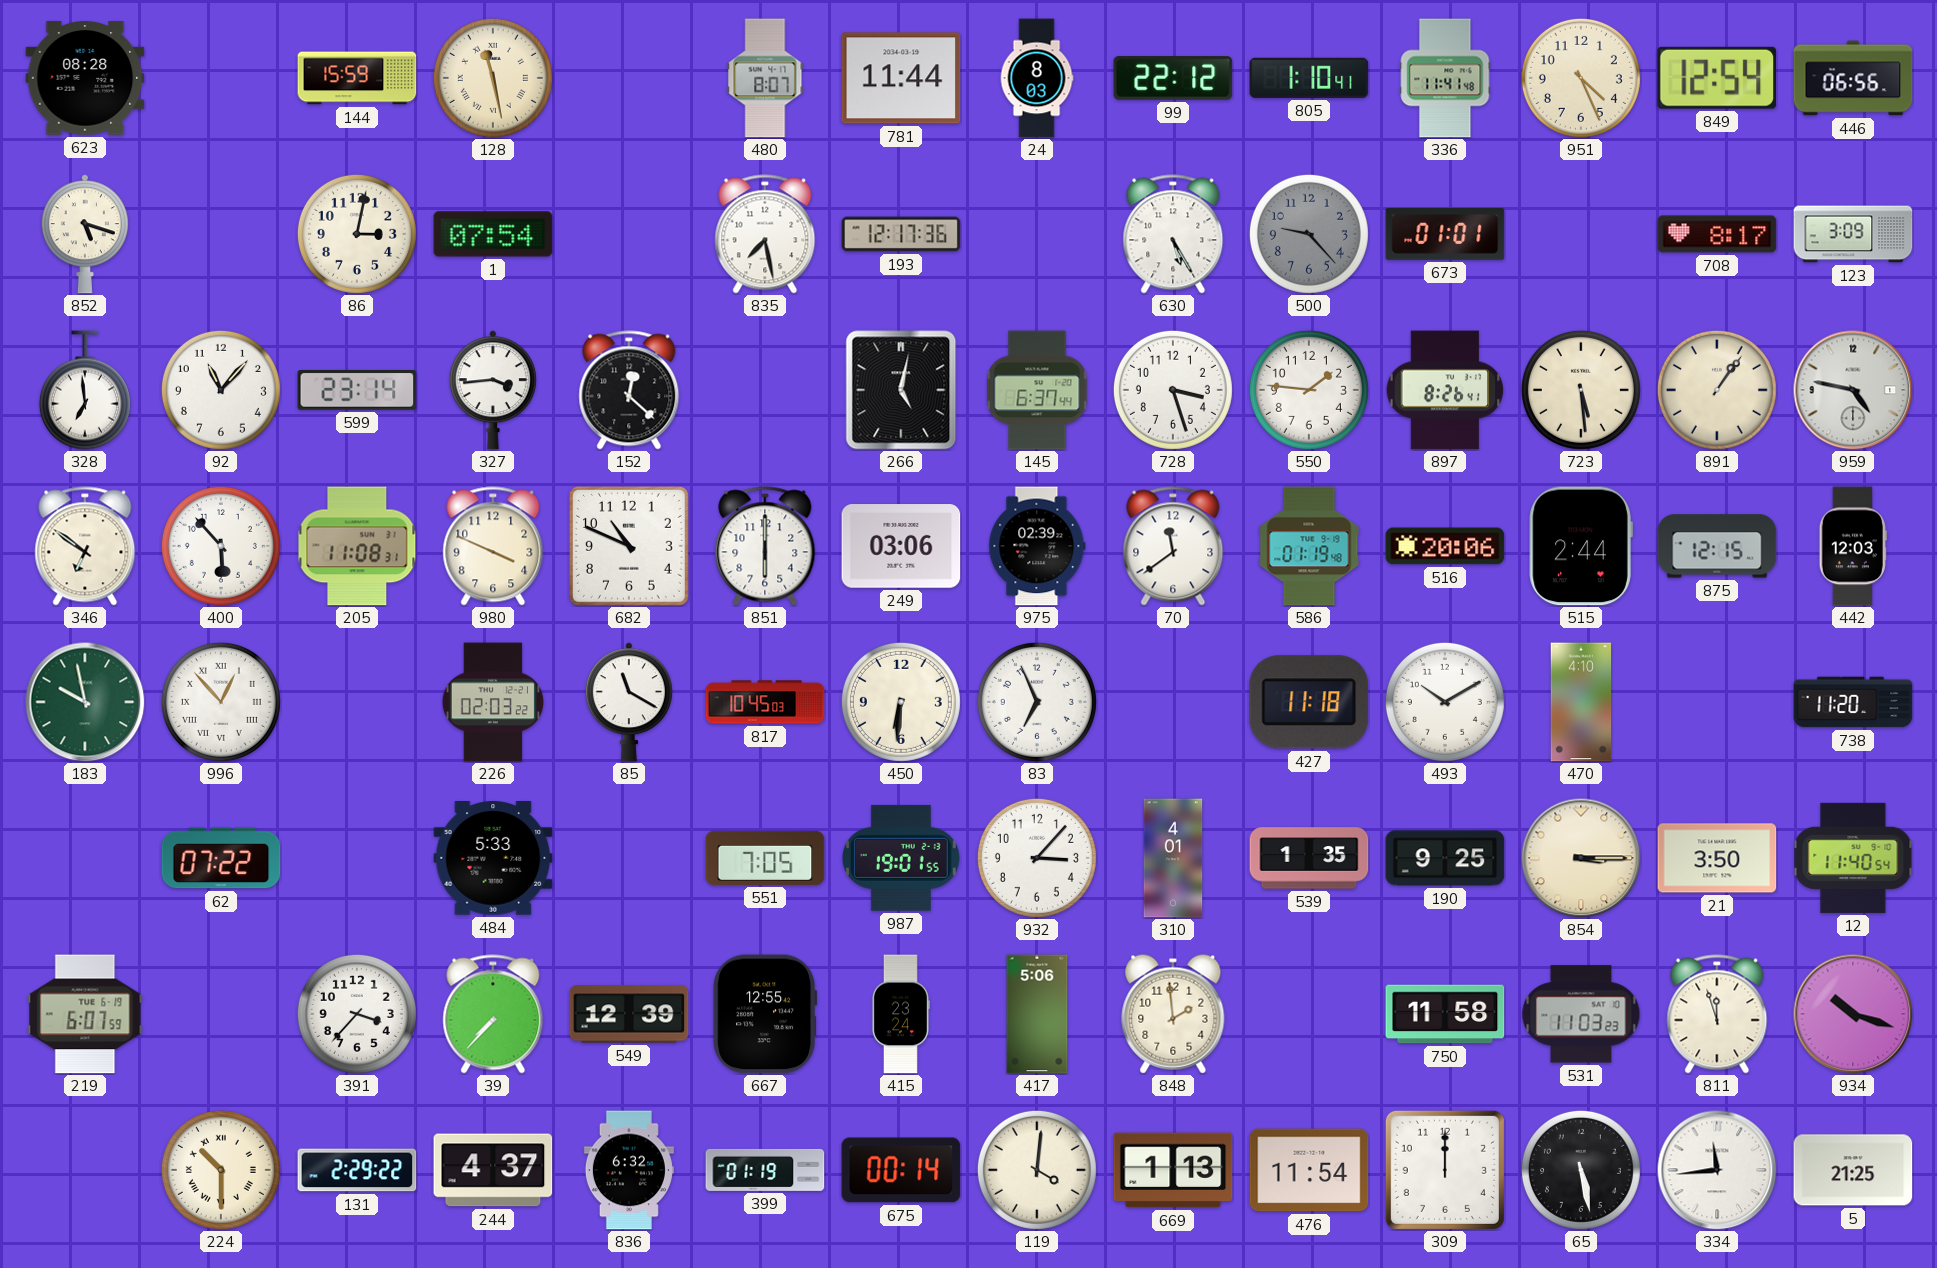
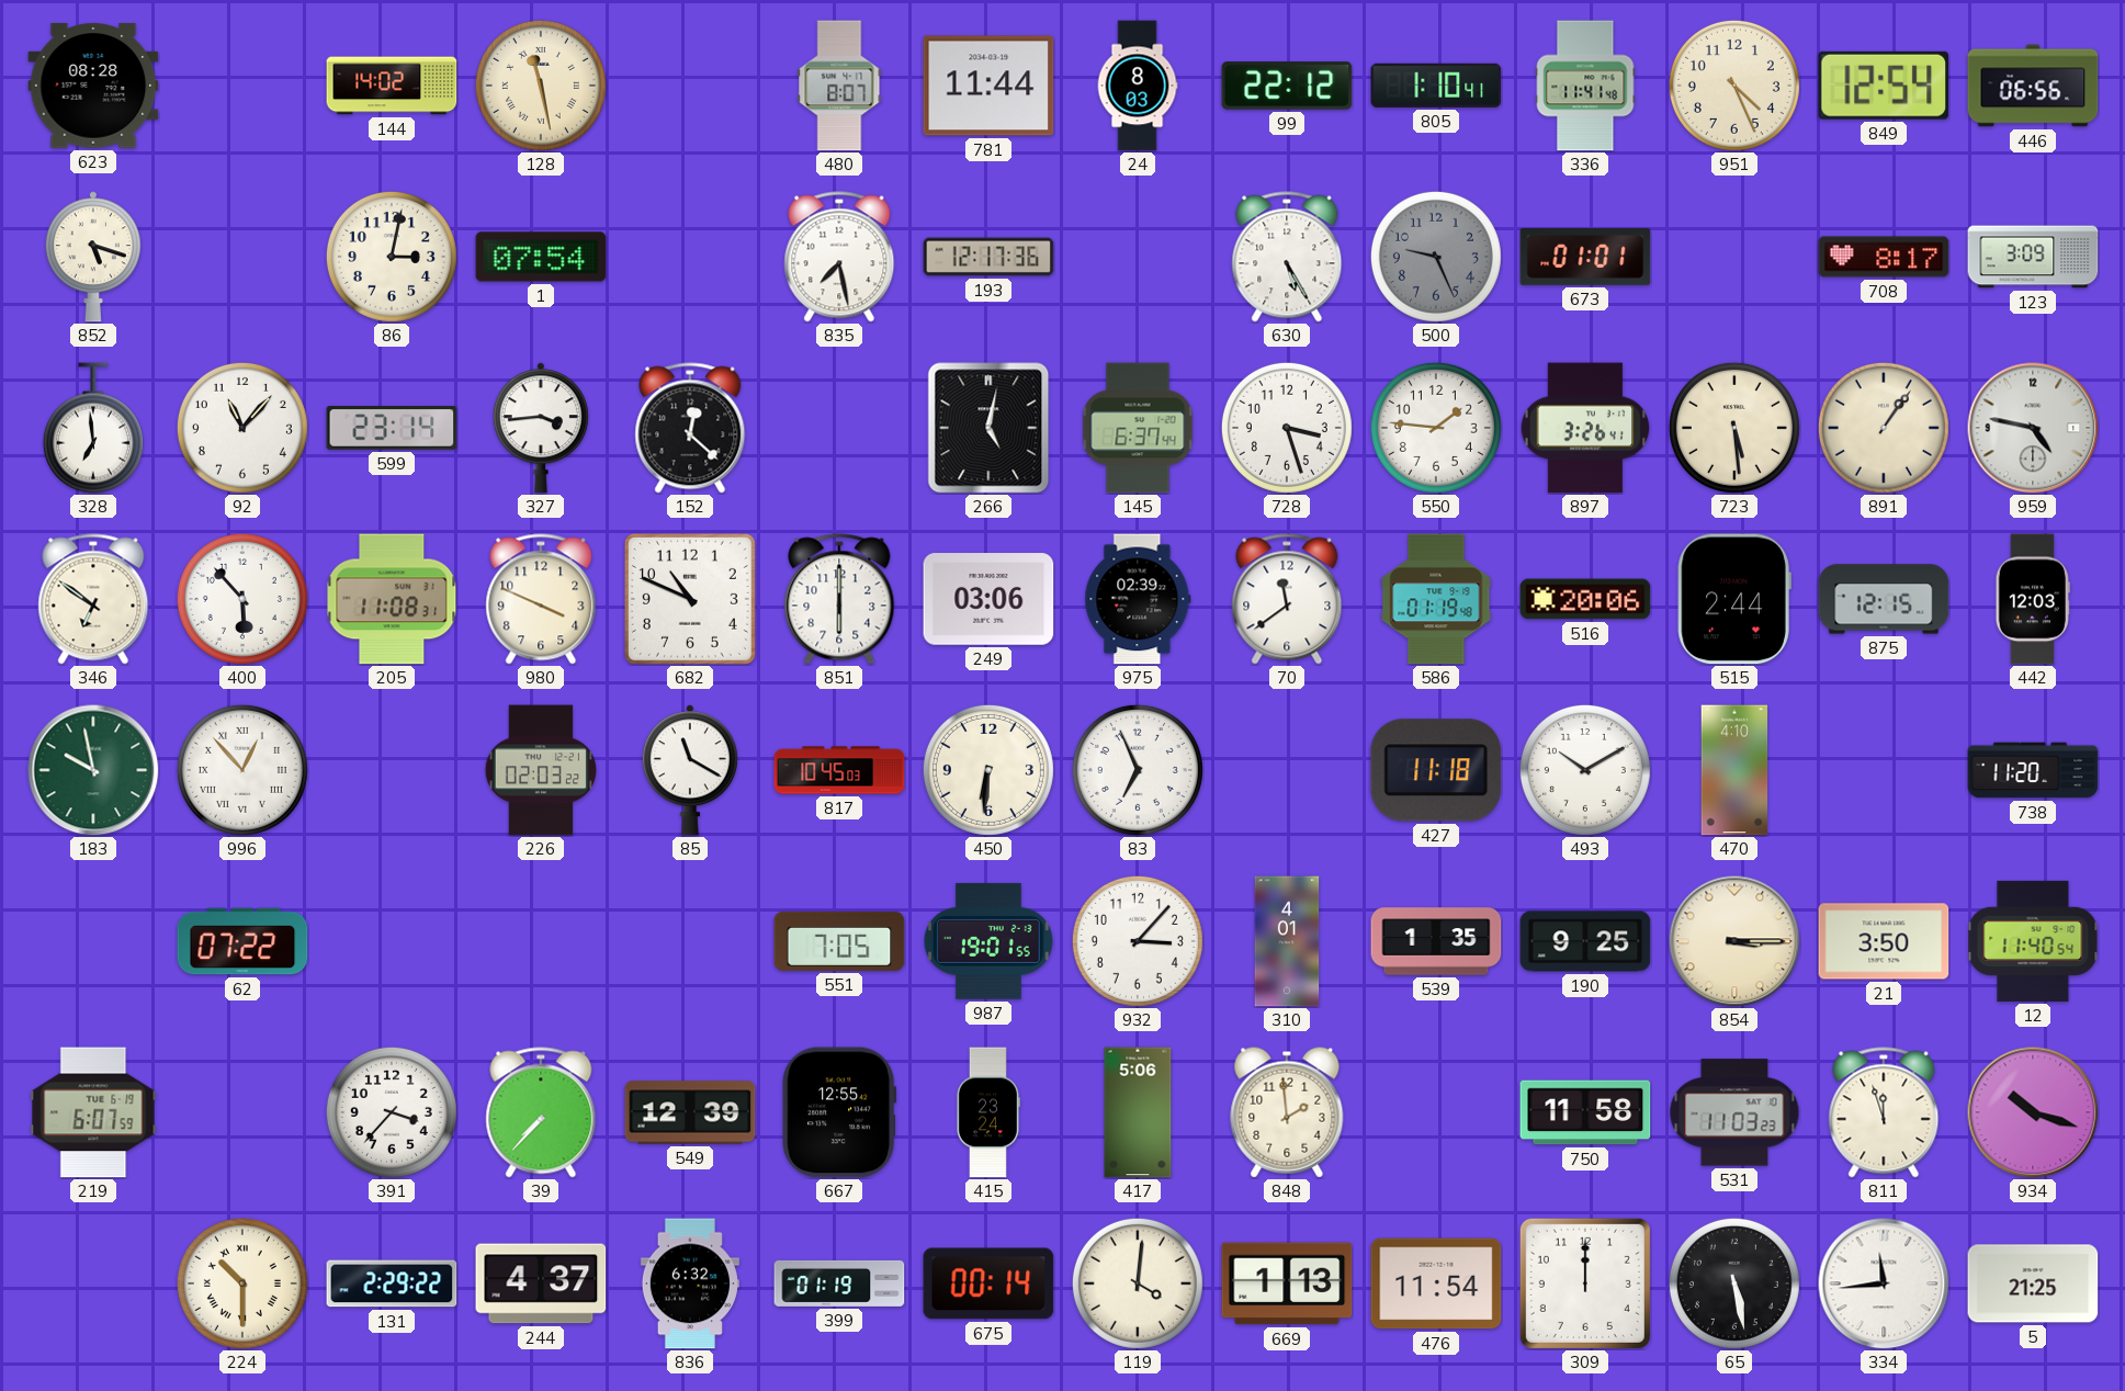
144: 15:59 -> 14:02 (392, 86)
500: 9:23 -> 9:26 (1436, 257)
897: 8:26 -> 3:26 (1585, 428)
484: 5:33 -> none (493, 859)
